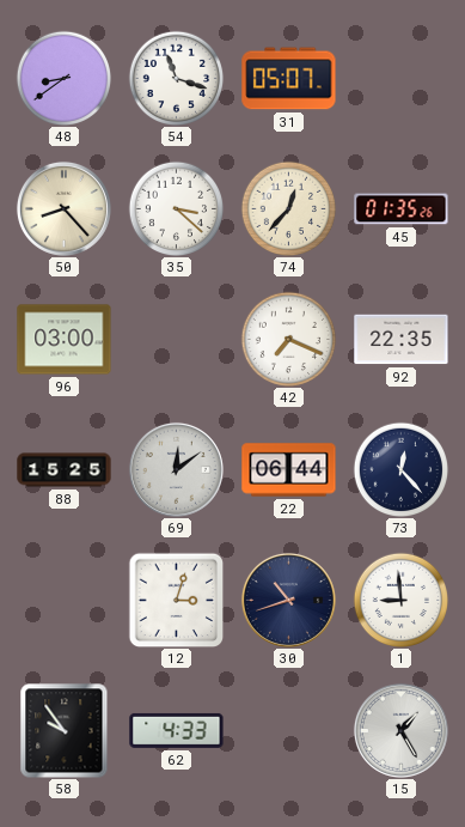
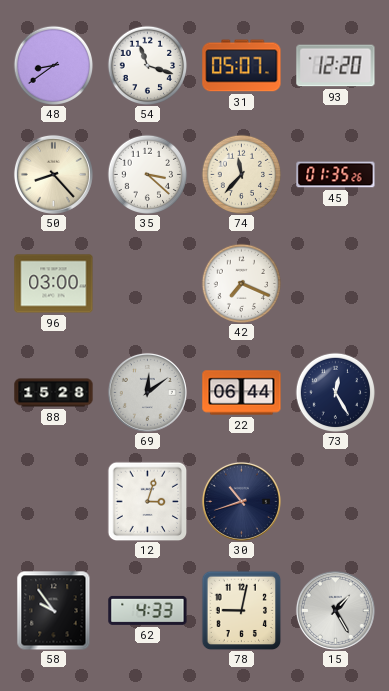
93: none -> 12:20 (336, 66)
74: 12:37 -> 11:37 (241, 174)
92: 22:35 -> none (402, 340)
88: 15:25 -> 15:28 (54, 393)
73: 12:23 -> 12:25 (335, 392)
1: 8:59 -> none (400, 600)
78: none -> 9:02 (241, 610)
